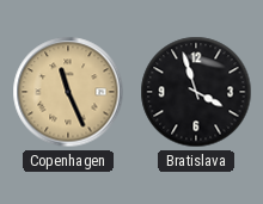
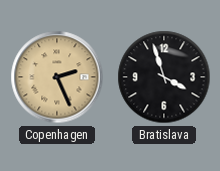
Copenhagen: 11:26 -> 2:26 (57, 77)
